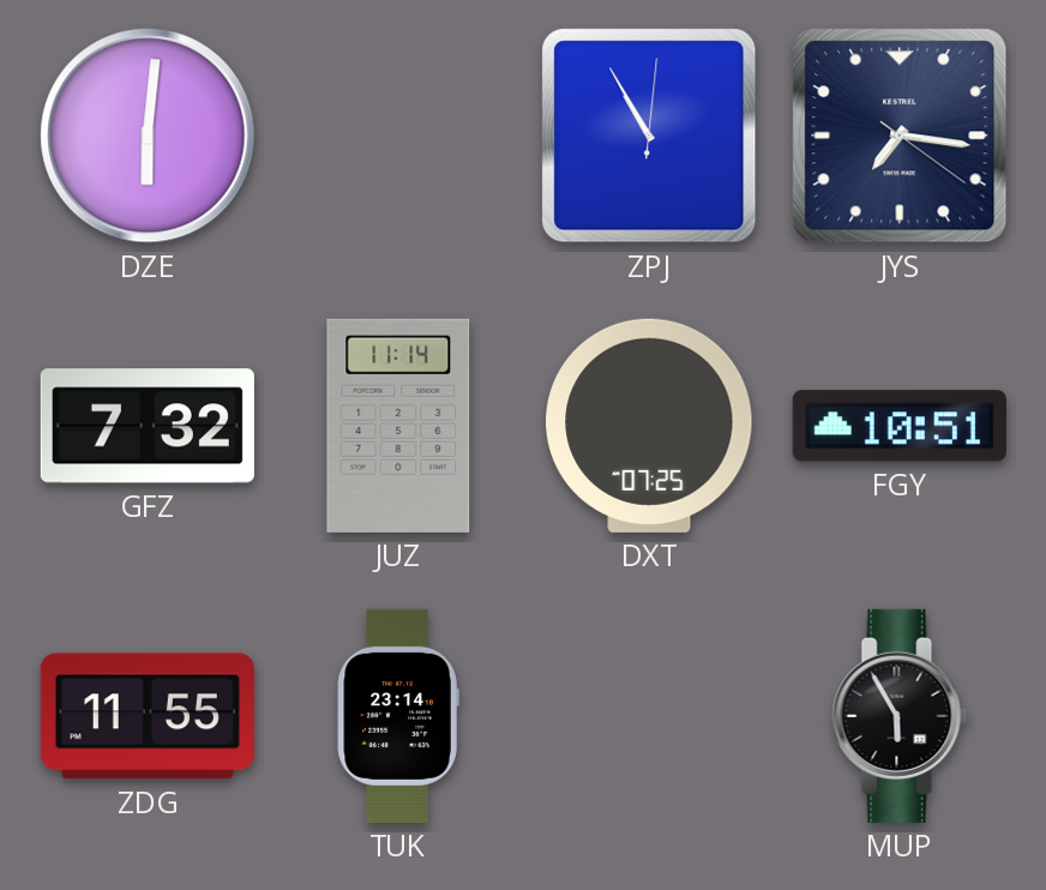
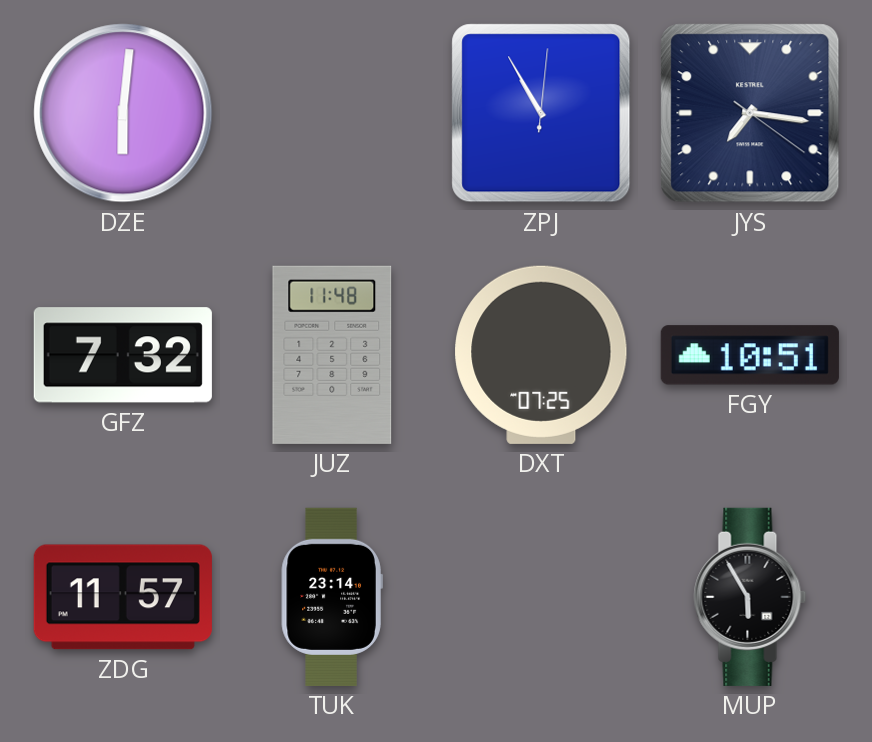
JUZ: 11:14 -> 11:48 (332, 355)
ZDG: 11:55 -> 11:57 (123, 597)
